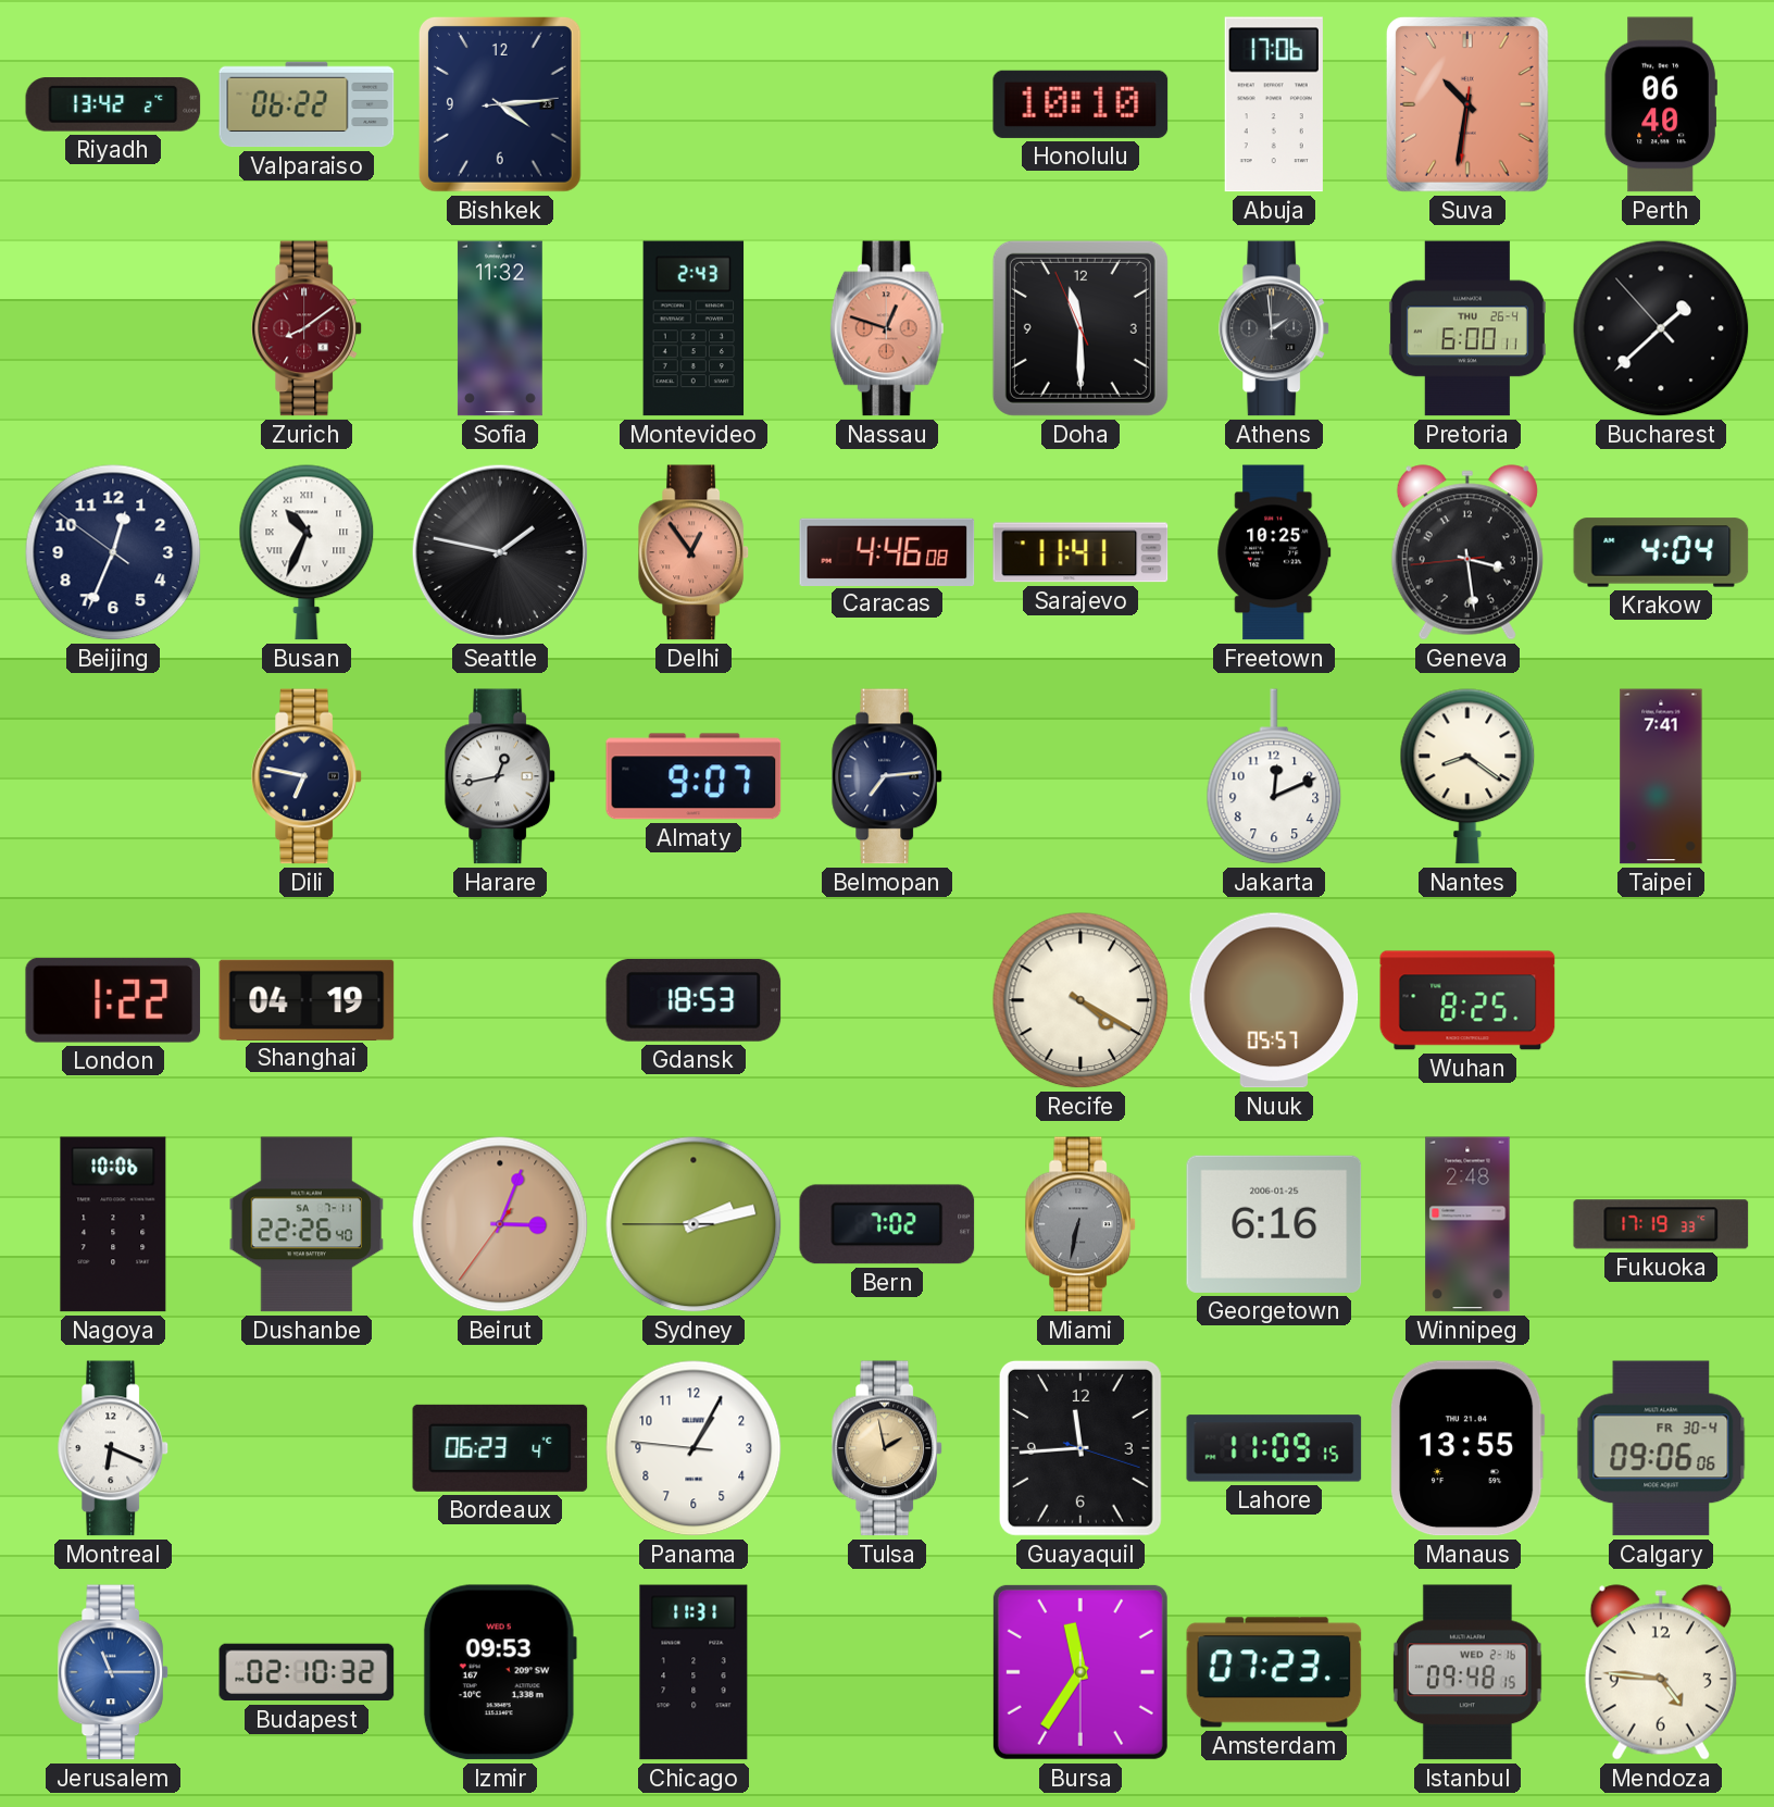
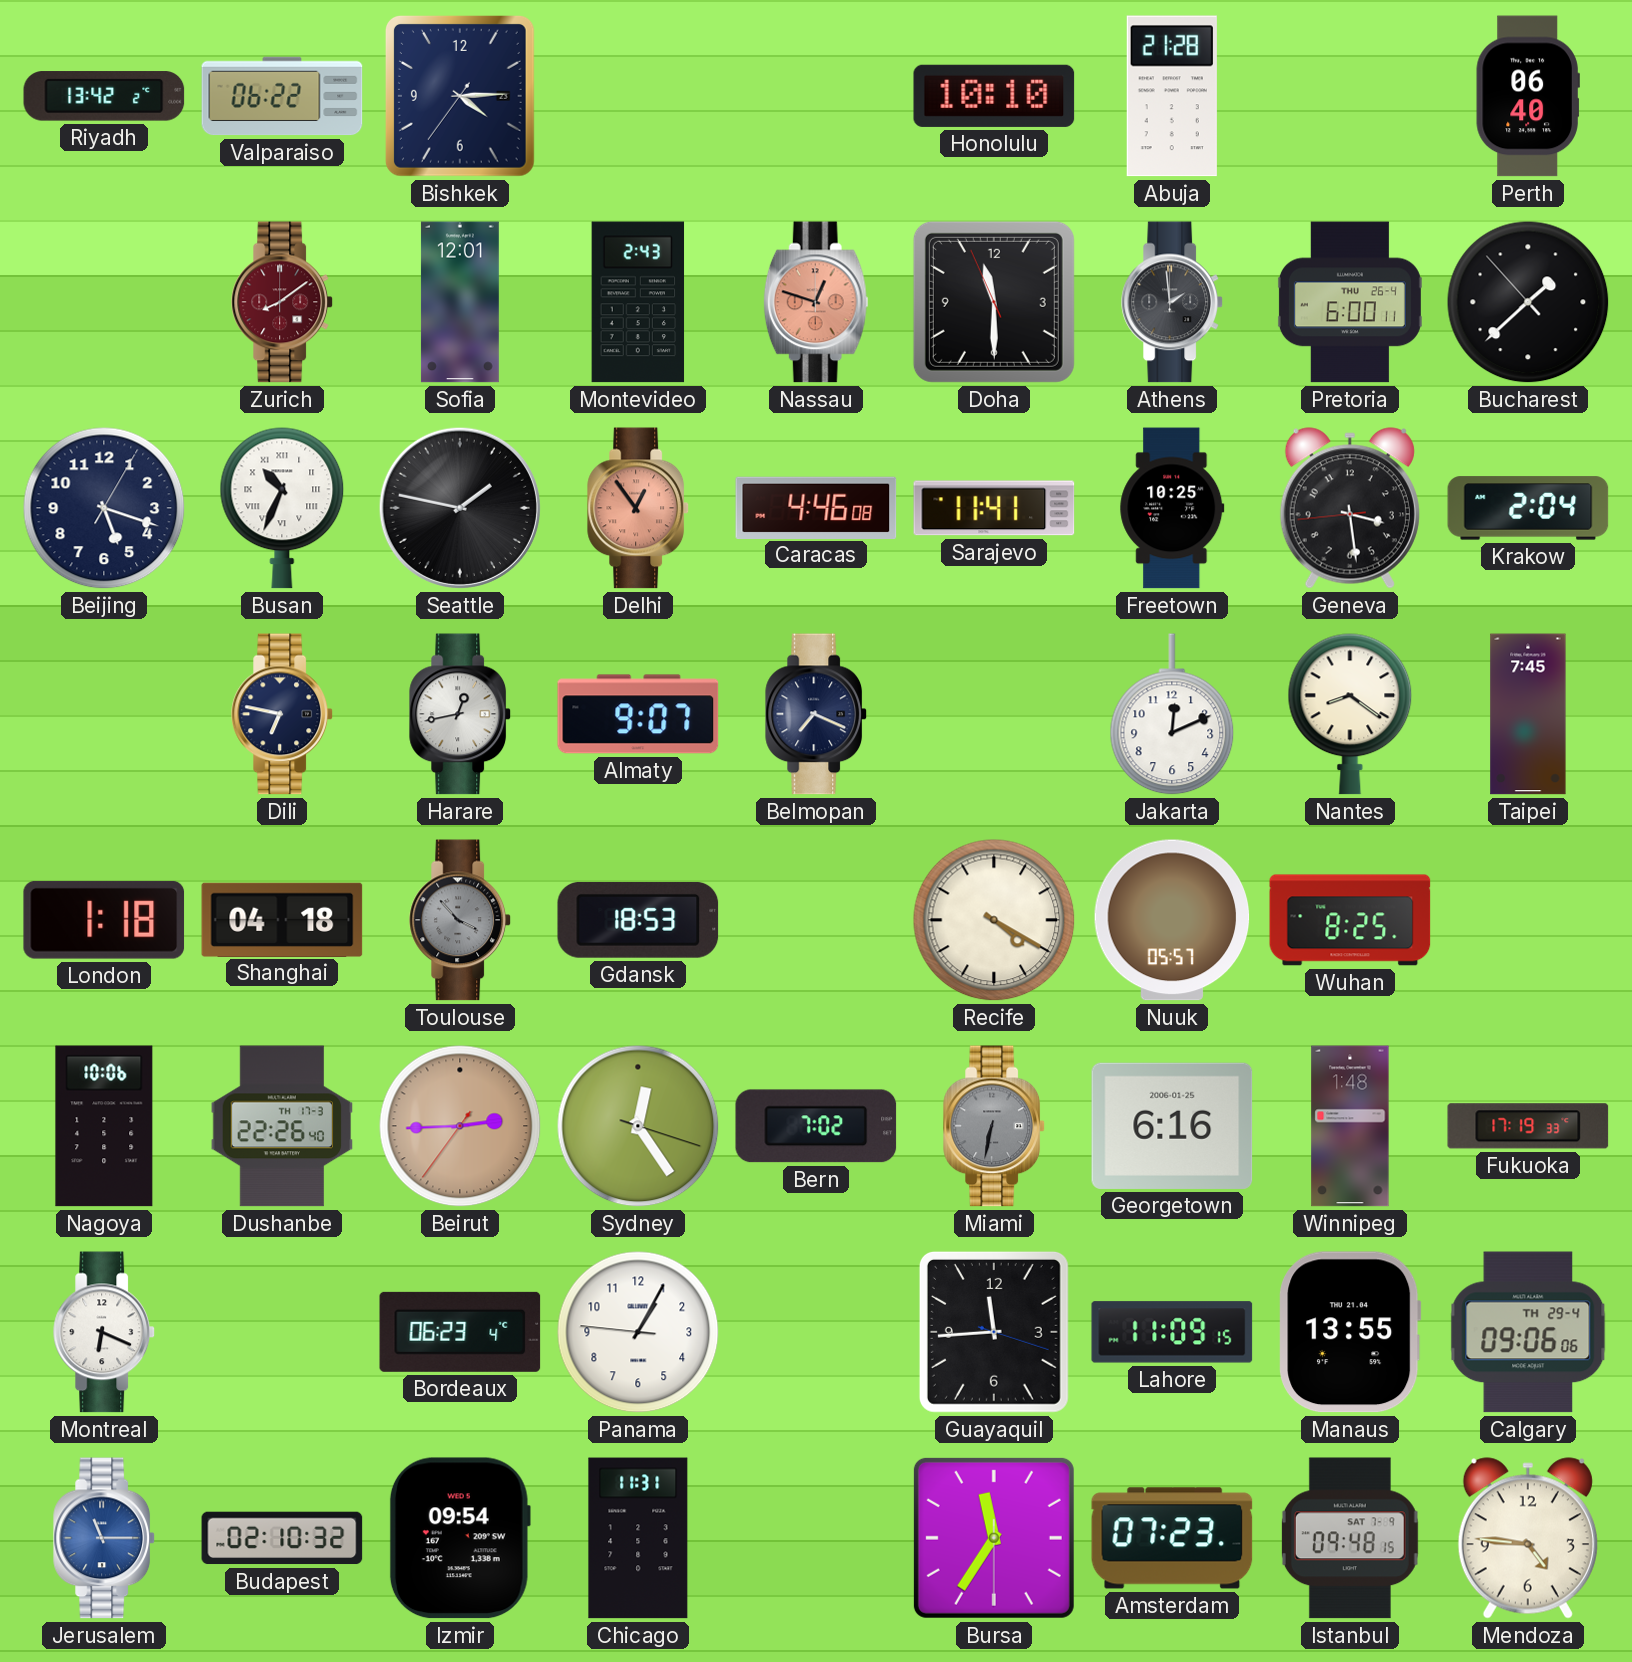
Bishkek: 4:14:14 -> 4:14:36 (460, 97)
Abuja: 17:06 -> 21:28 (1172, 96)
Suva: 10:31 -> none (1467, 105)
Sofia: 11:32 -> 12:01 (460, 302)
Beijing: 12:33 -> 5:18 (104, 508)
Krakow: 4:04 -> 2:04 (1528, 508)
Belmopan: 7:14 -> 7:19 (816, 714)
Taipei: 7:41 -> 7:45 (1528, 714)
London: 1:22 -> 1:18 (104, 920)
Shanghai: 04:19 -> 04:18 (282, 919)
Toulouse: none -> 3:53 (460, 920)
Dushanbe date: SA 7-11 -> TH 17-3 (282, 1126)
Beirut: 3:03 -> 2:44 (460, 1126)
Sydney: 2:12 -> 12:24 (638, 1126)
Winnipeg: 2:48 -> 1:48 (1350, 1126)
Tulsa: 1:58 -> none (887, 1448)
Calgary date: FR 30-4 -> TH 29-4 (1528, 1332)
Izmir: 09:53 -> 09:54 (460, 1538)
Istanbul date: WED 2-16 -> SAT 7-9 (1350, 1538)
